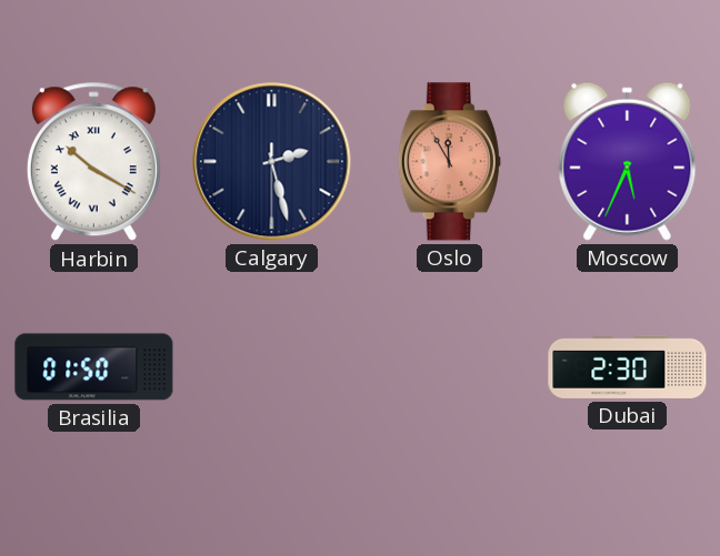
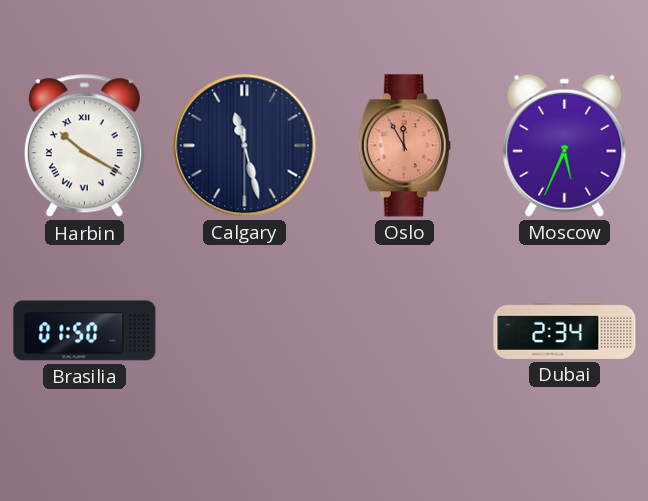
Calgary: 2:27 -> 11:27 (245, 146)
Dubai: 2:30 -> 2:34 (565, 330)
